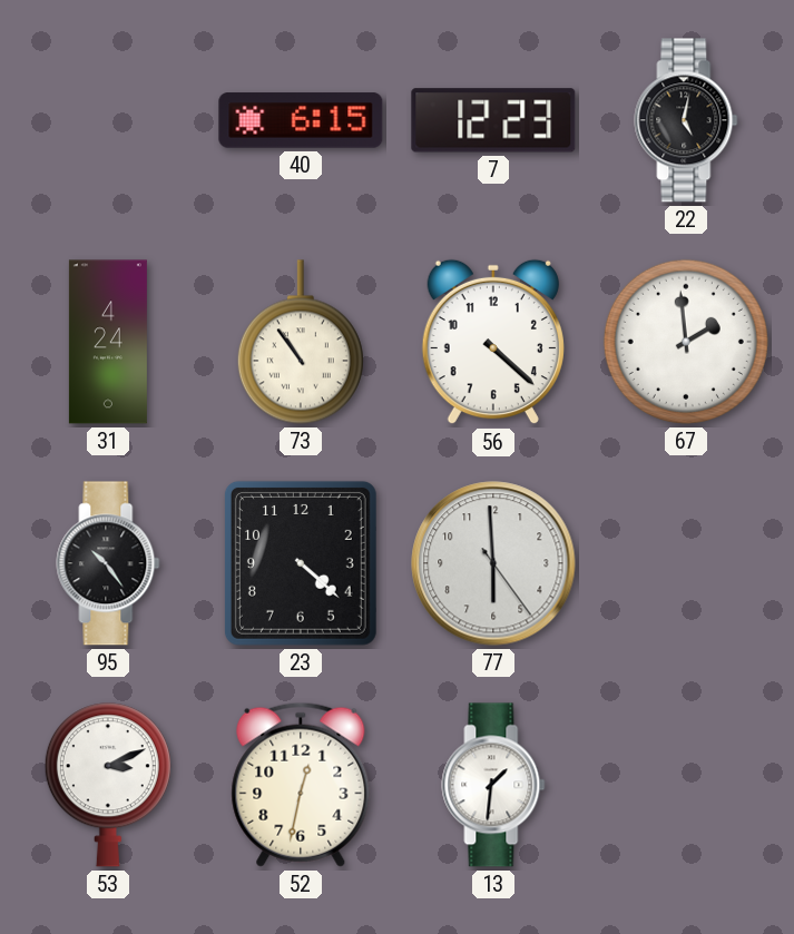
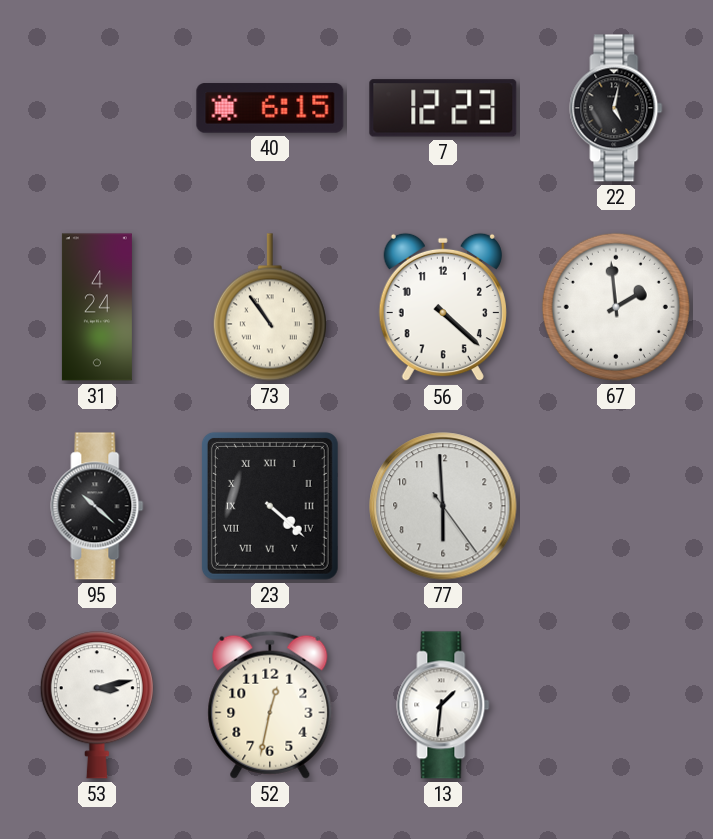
95: 10:24 -> 10:22 (97, 506)
23 numerals: Arabic -> Roman (270, 506)
53: 3:11 -> 3:13 (97, 705)
